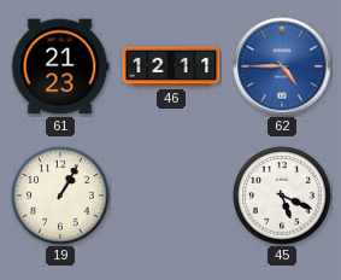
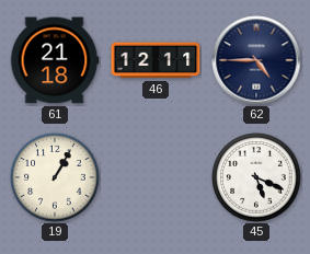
61: 21:23 -> 21:18 (55, 60)
62 dial: blue -> navy (256, 60)
